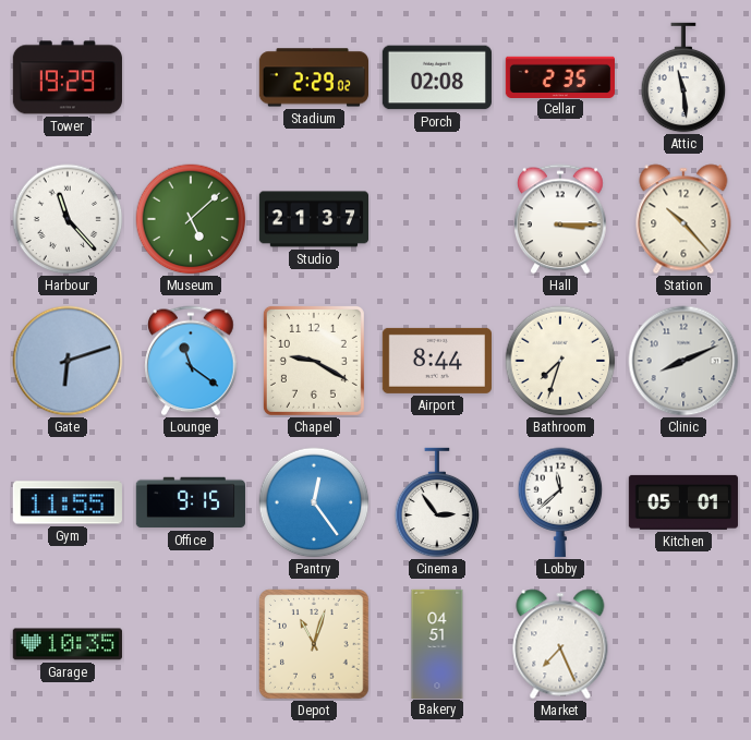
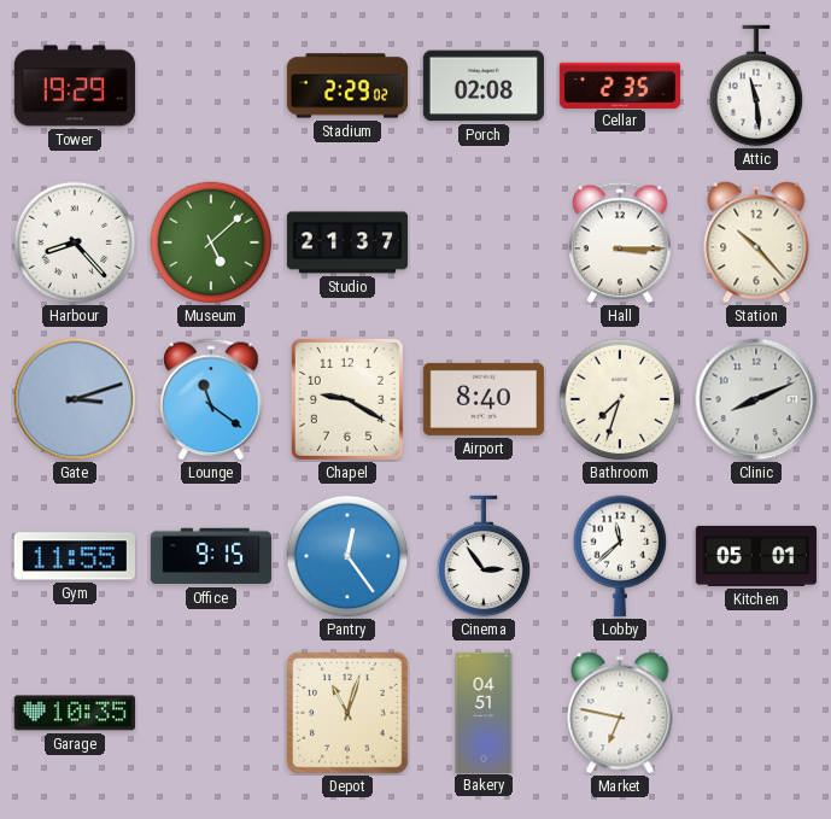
Harbour: 11:23 -> 8:23 (75, 242)
Gate: 6:12 -> 3:12 (75, 399)
Airport: 8:44 -> 8:40 (484, 399)
Market: 7:26 -> 6:47 (620, 713)
